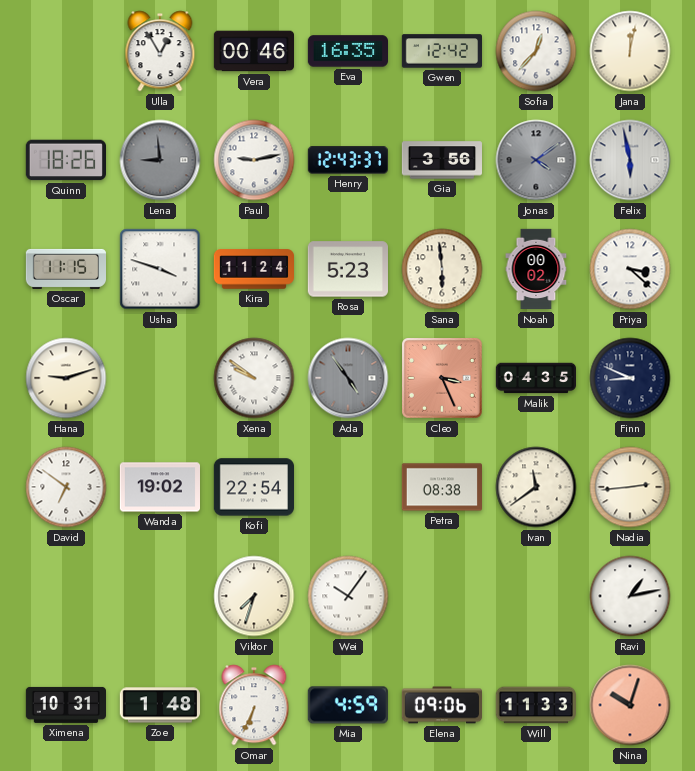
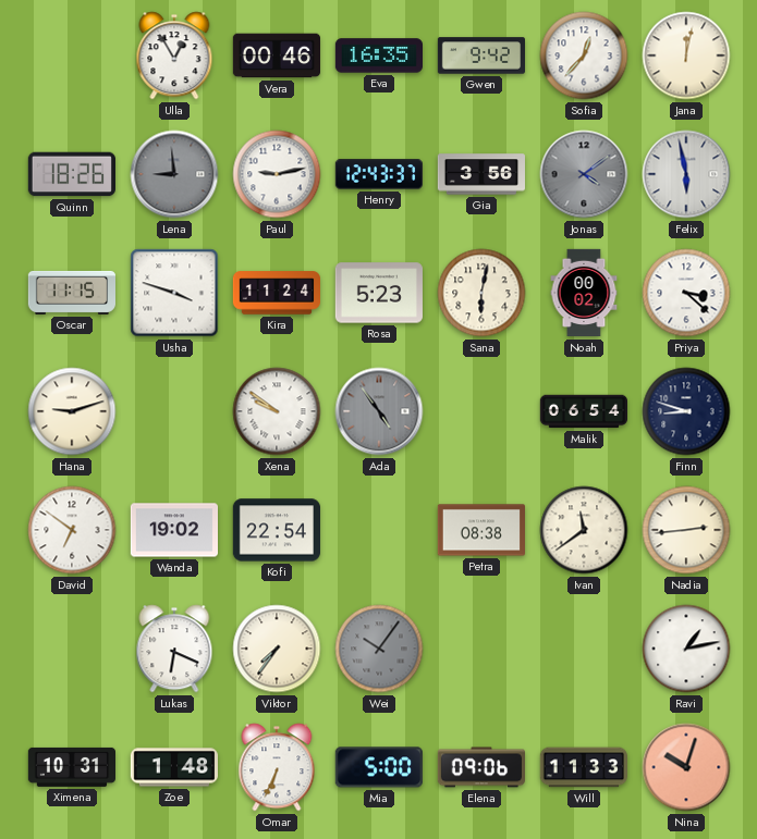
Gwen: 12:42 -> 9:42 (480, 55)
Sana: 5:59 -> 6:02 (481, 293)
Cleo: 3:26 -> none (443, 379)
Malik: 04:35 -> 06:54 (583, 411)
Finn: 8:49 -> 8:48 (686, 411)
Lukas: none -> 6:19 (174, 649)
Viktor: 7:33 -> 7:36 (277, 649)
Wei dial: white -> grey (379, 649)
Mia: 4:59 -> 5:00 (379, 767)
